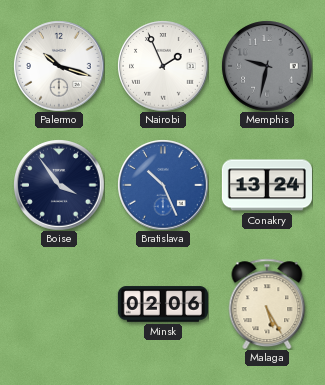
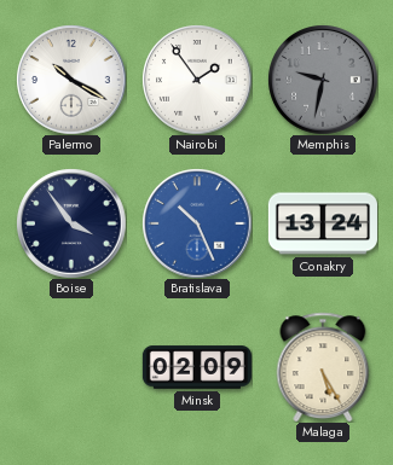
Palermo: 10:18 -> 10:20 (71, 80)
Nairobi: 1:56 -> 1:54 (197, 80)
Minsk: 02:06 -> 02:09 (197, 367)
